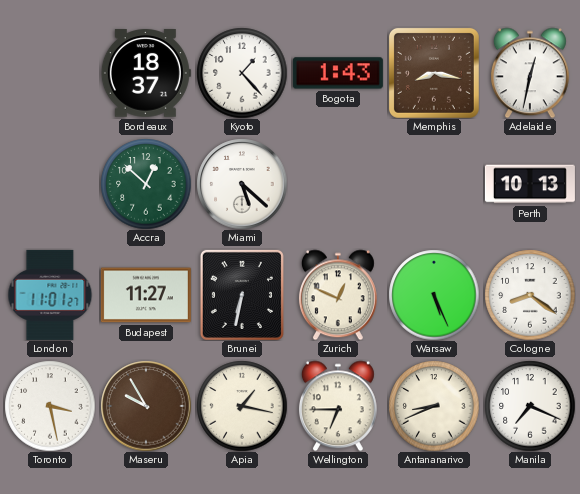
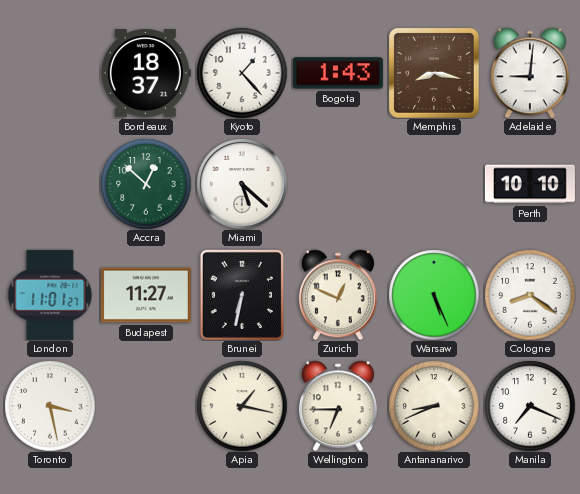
Adelaide: 12:32 -> 9:01 (530, 73)
Perth: 10:13 -> 10:10 (530, 184)
Maseru: 9:55 -> none (146, 406)
